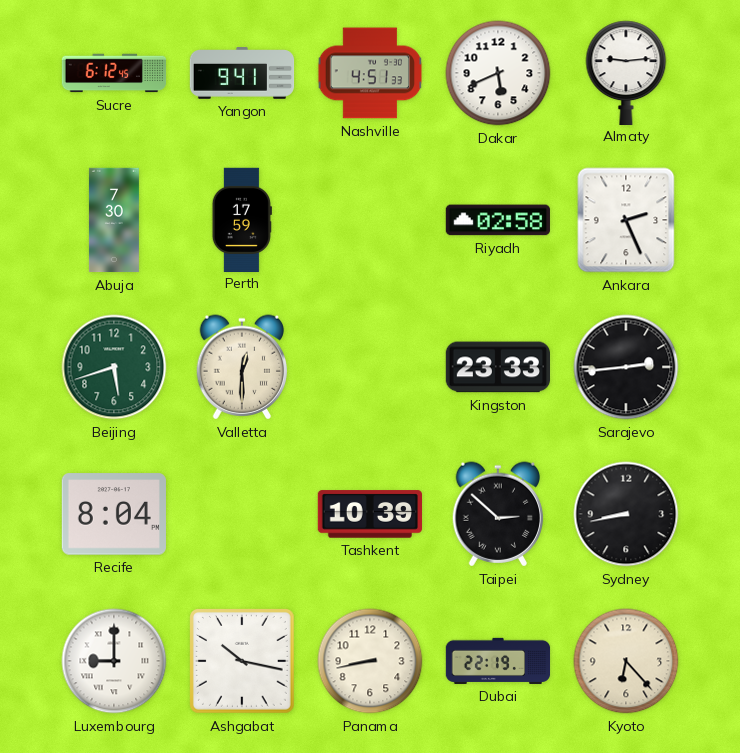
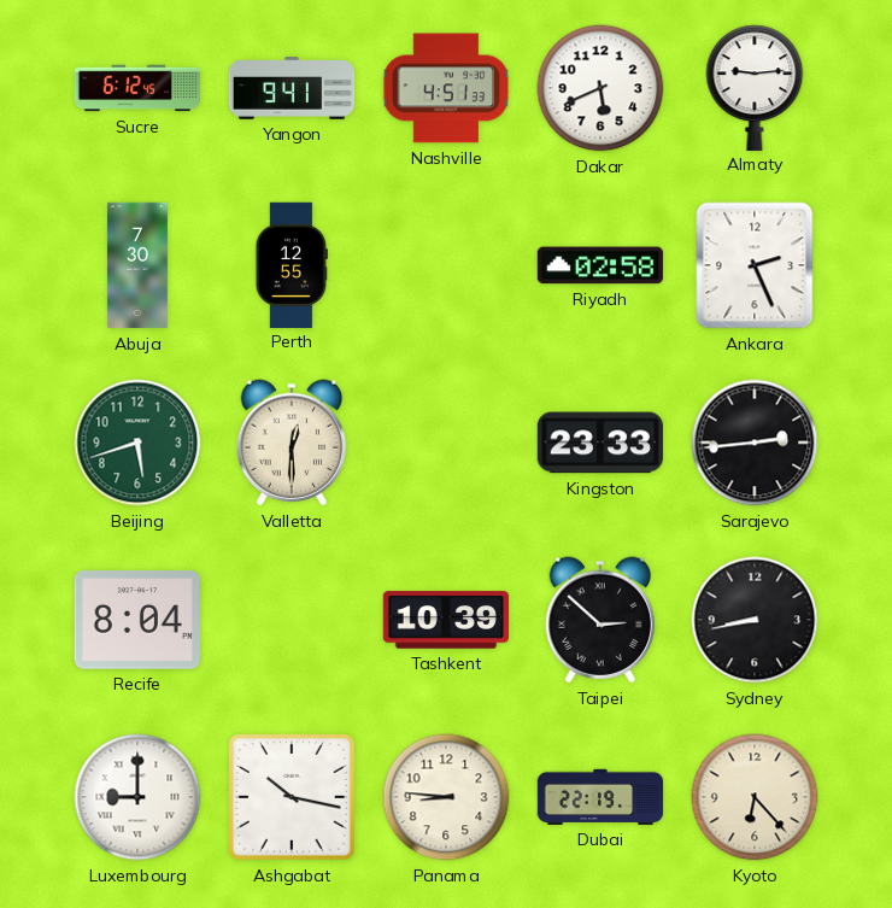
Perth: 17:59 -> 12:55 (292, 264)
Panama: 8:43 -> 8:46 (446, 797)
